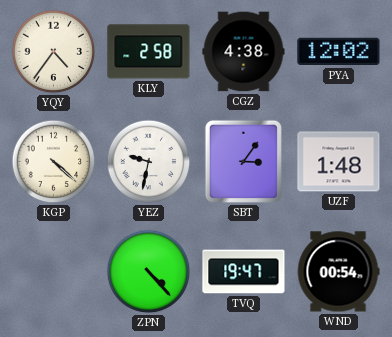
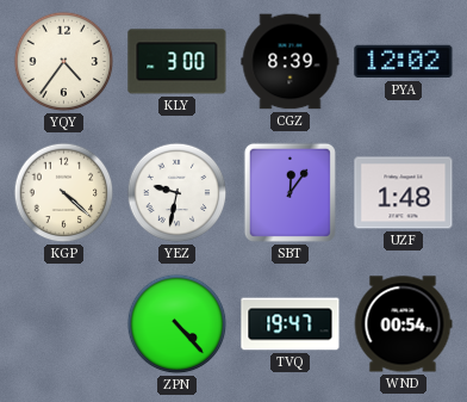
KLY: 2:58 -> 3:00 (178, 62)
CGZ: 4:38 -> 8:39 (291, 62)
SBT: 3:06 -> 12:06 (289, 192)
